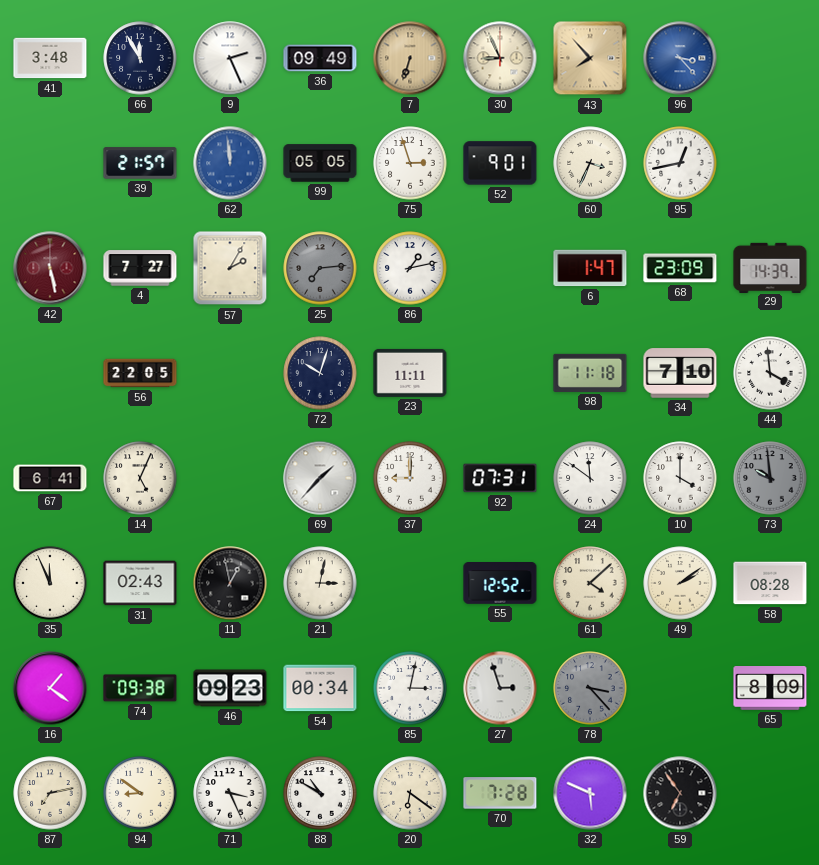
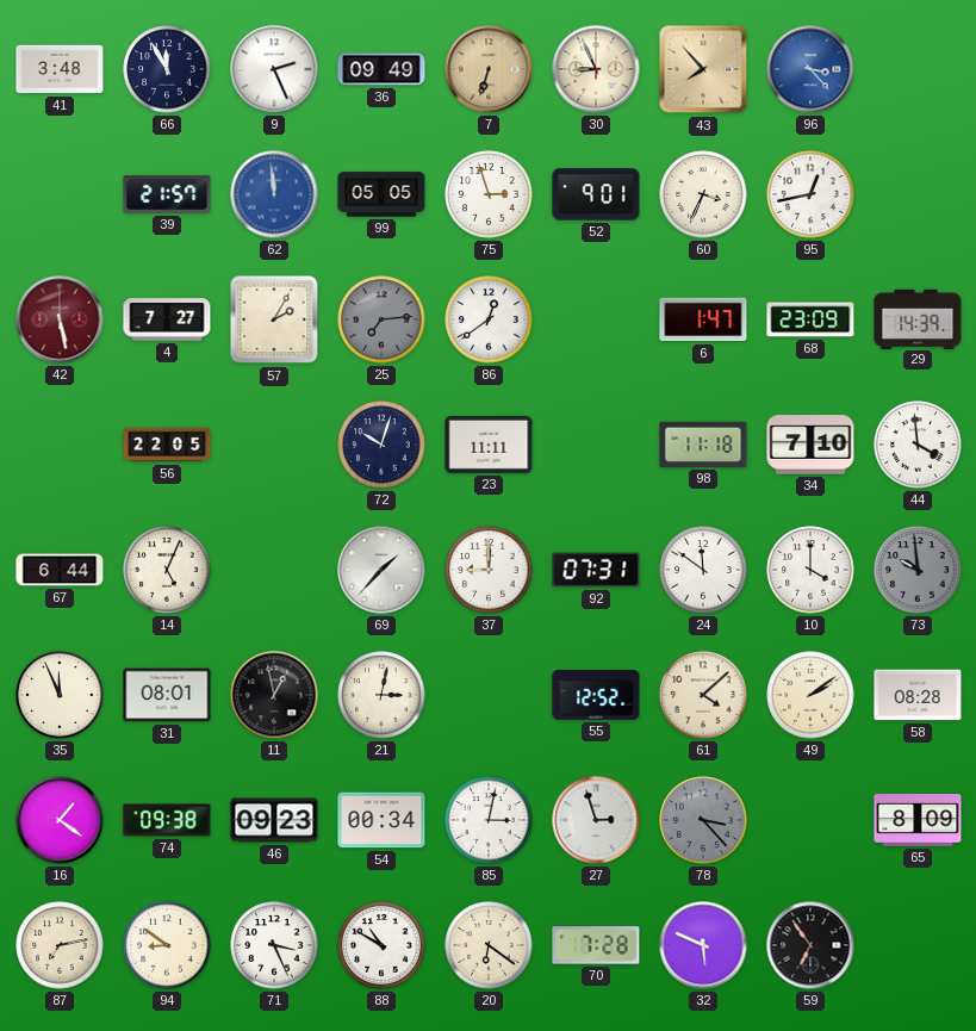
86: 1:13 -> 12:39 (489, 319)
67: 6:41 -> 6:44 (60, 570)
31: 02:43 -> 08:01 (167, 695)
